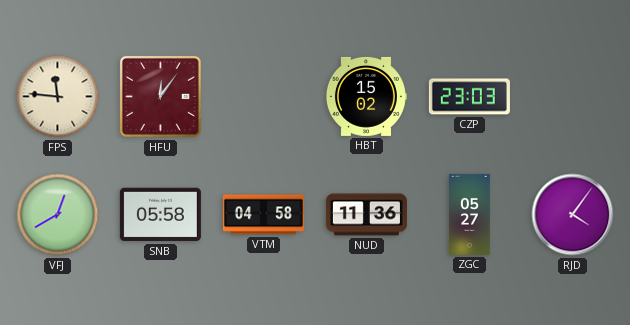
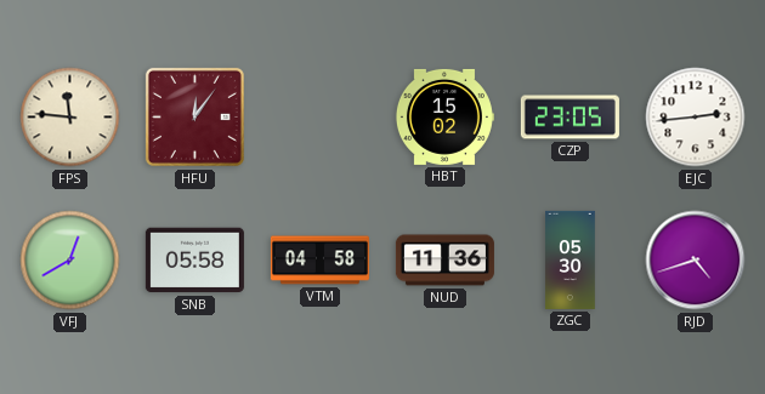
CZP: 23:03 -> 23:05 (569, 118)
EJC: none -> 2:44 (696, 118)
ZGC: 05:27 -> 05:30 (571, 259)
RJD: 4:06 -> 4:42 (696, 261)
